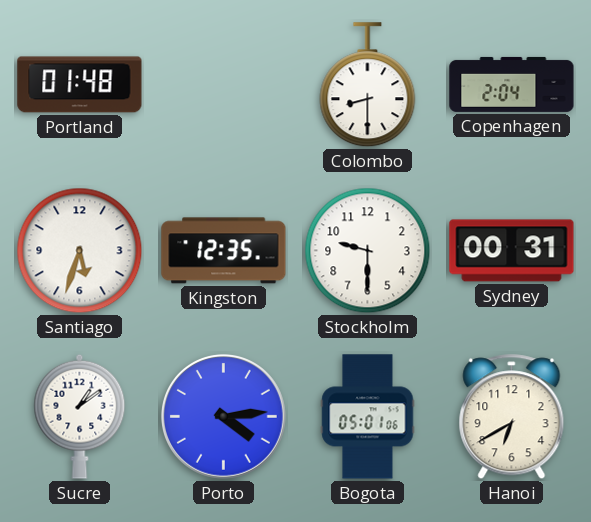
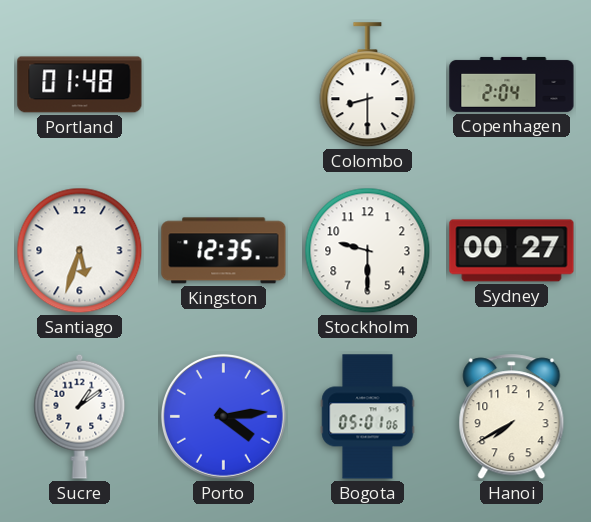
Sydney: 00:31 -> 00:27 (512, 251)
Hanoi: 6:40 -> 7:40 (512, 417)
